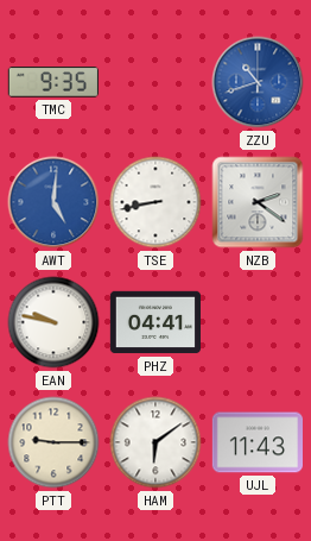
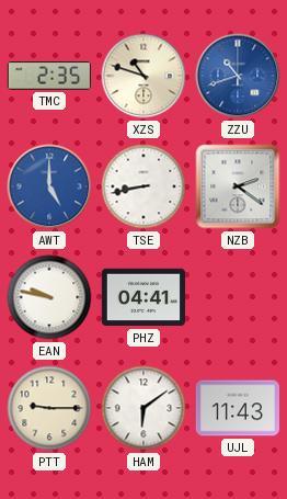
TMC: 9:35 -> 2:35 (49, 76)
XZS: none -> 10:48 (143, 76)
AWT: 5:01 -> 5:00 (49, 186)
